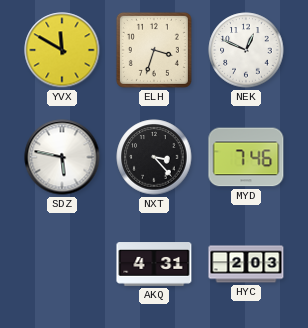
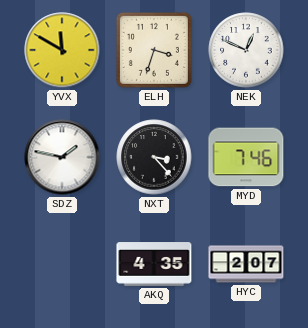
SDZ: 5:47 -> 1:47 (62, 157)
AKQ: 4:31 -> 4:35 (154, 264)
HYC: 2:03 -> 2:07 (246, 264)
